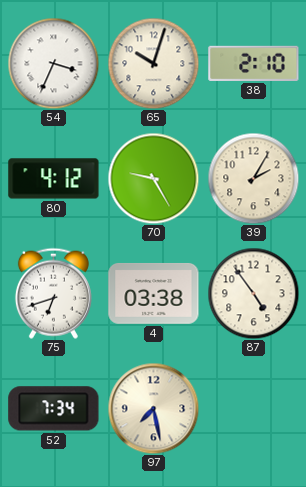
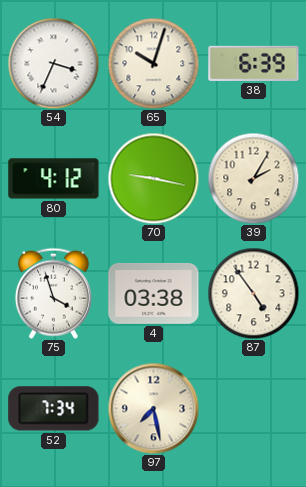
38: 2:10 -> 6:39 (254, 63)
70: 9:25 -> 9:17 (153, 178)
75: 6:42 -> 3:57 (53, 293)
